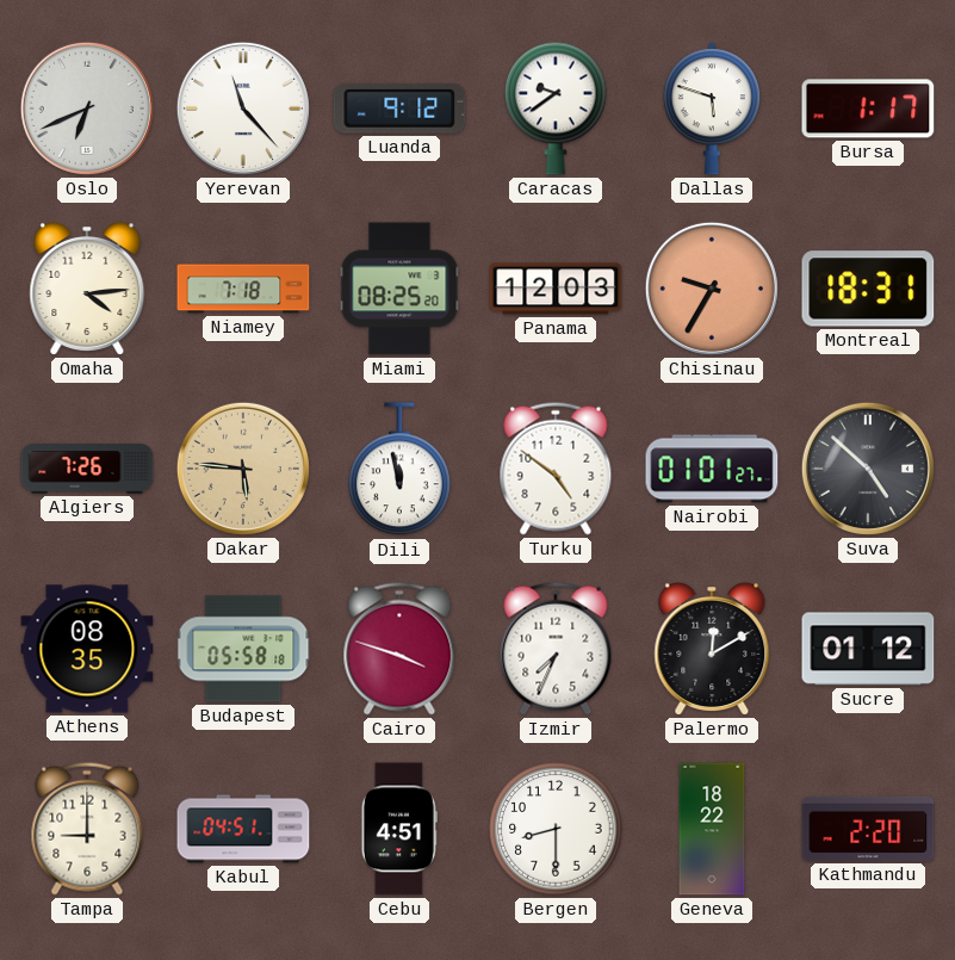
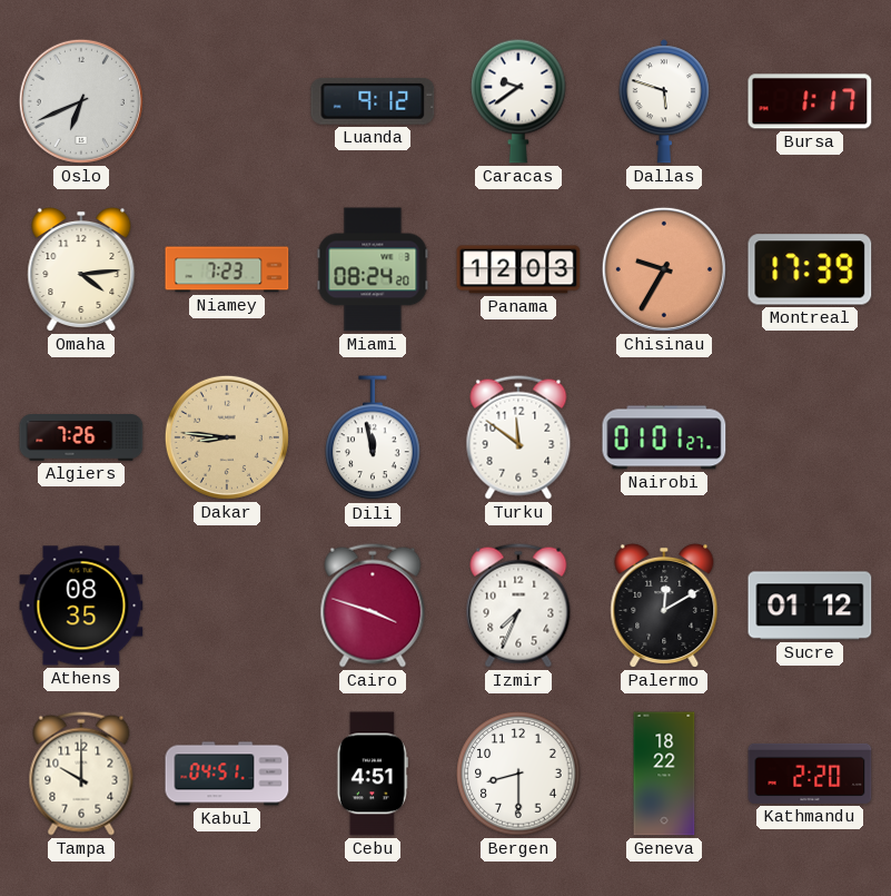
Yerevan: 11:23 -> none (243, 109)
Niamey: 7:18 -> 7:23 (227, 269)
Miami: 08:25 -> 08:24 (373, 269)
Montreal: 18:31 -> 17:39 (810, 269)
Dakar: 5:46 -> 8:46 (227, 437)
Turku: 4:51 -> 11:51 (518, 437)
Suva: 4:52 -> none (868, 469)
Budapest: 05:58 -> none (243, 649)
Tampa: 9:00 -> 10:00 (81, 774)
